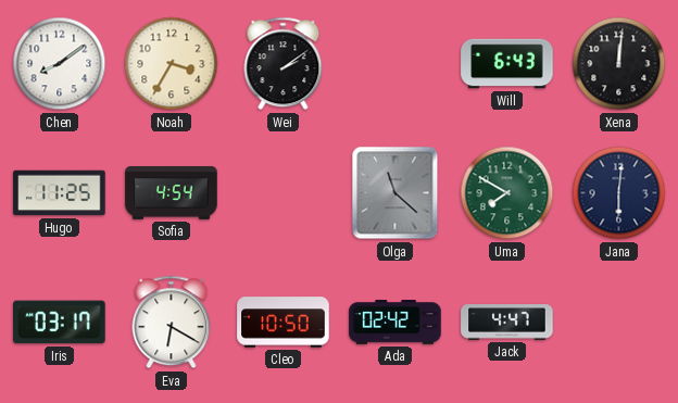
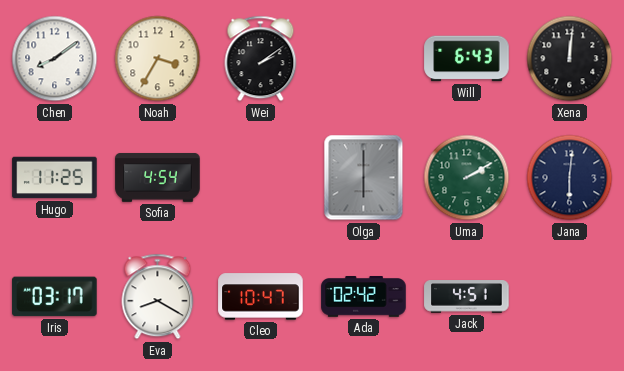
Olga: 11:22 -> 6:00 (364, 178)
Uma: 7:50 -> 2:10 (467, 178)
Eva: 6:20 -> 8:20 (158, 297)
Cleo: 10:50 -> 10:47 (261, 297)
Jack: 4:47 -> 4:51 (467, 297)
